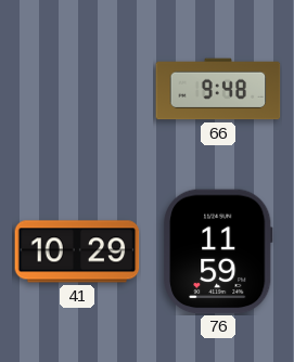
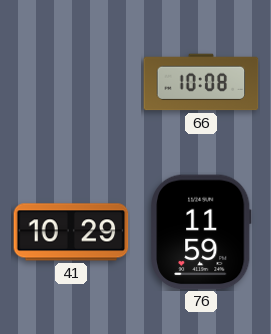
66: 9:48 -> 10:08 (201, 82)
